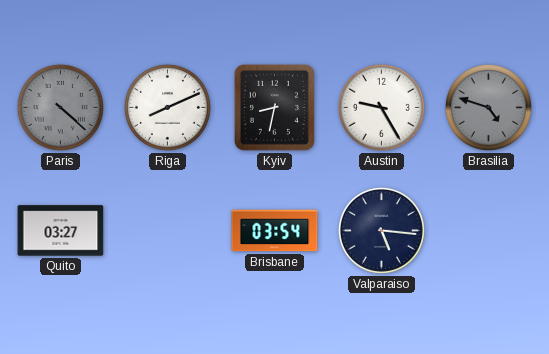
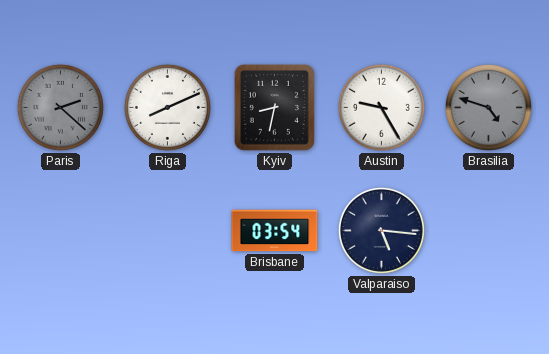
Paris: 4:22 -> 2:22 (60, 107)
Quito: 03:27 -> none (61, 231)
